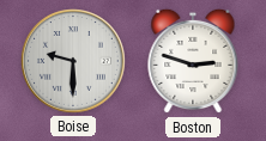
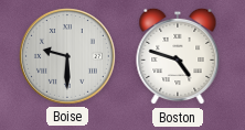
Boston: 2:48 -> 4:48 (178, 56)
